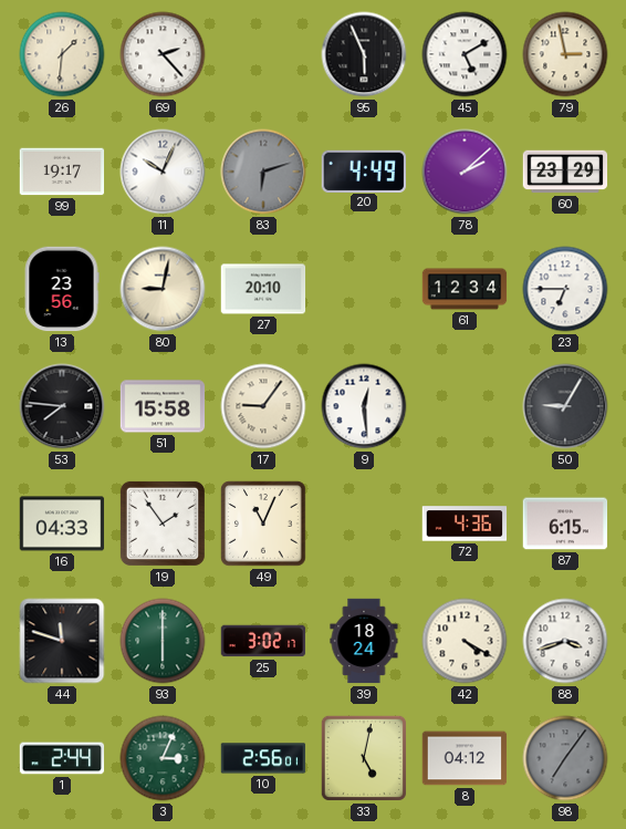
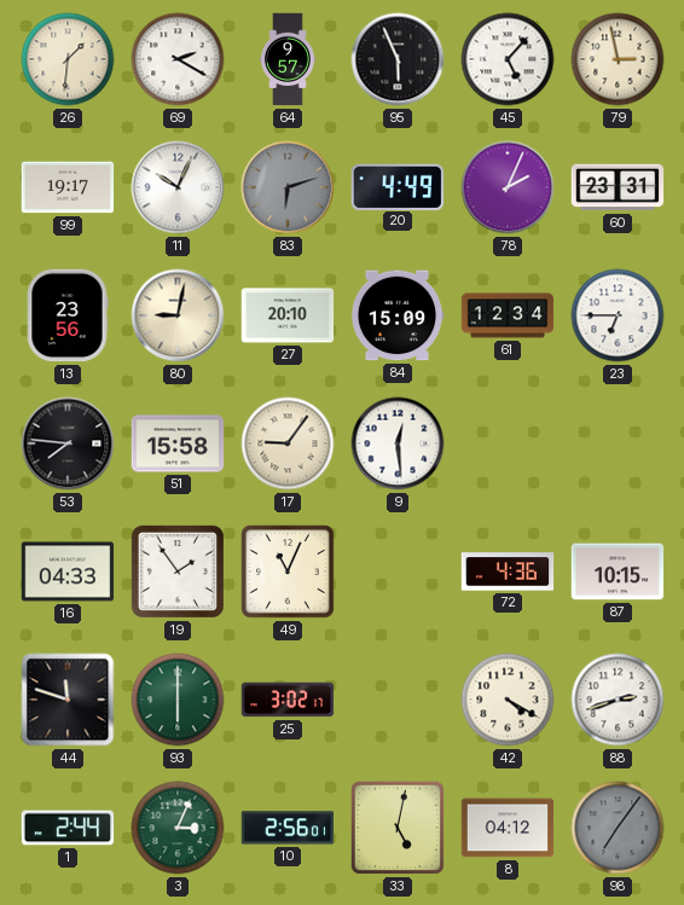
69: 2:23 -> 2:20 (178, 59)
64: none -> 9:57 (289, 59)
45: 5:10 -> 5:07 (508, 59)
78: 2:08 -> 2:04 (508, 187)
60: 23:29 -> 23:31 (618, 187)
84: none -> 15:09 (398, 315)
50: 9:05 -> none (565, 406)
87: 6:15 -> 10:15 (618, 572)
39: 18:24 -> none (364, 641)
88: 3:42 -> 2:42 (618, 700)
